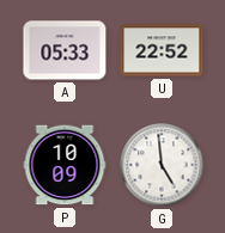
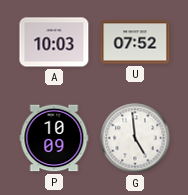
A: 05:33 -> 10:03 (54, 42)
U: 22:52 -> 07:52 (135, 42)
